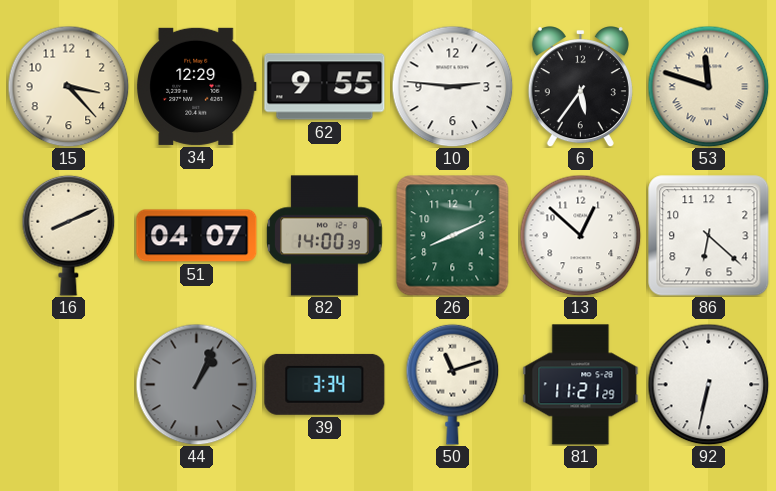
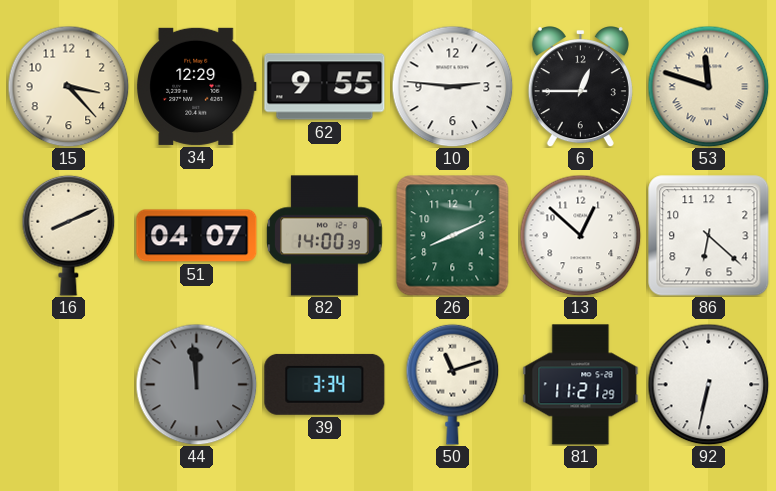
6: 5:36 -> 12:45 (580, 87)
44: 1:04 -> 11:59 (196, 384)
